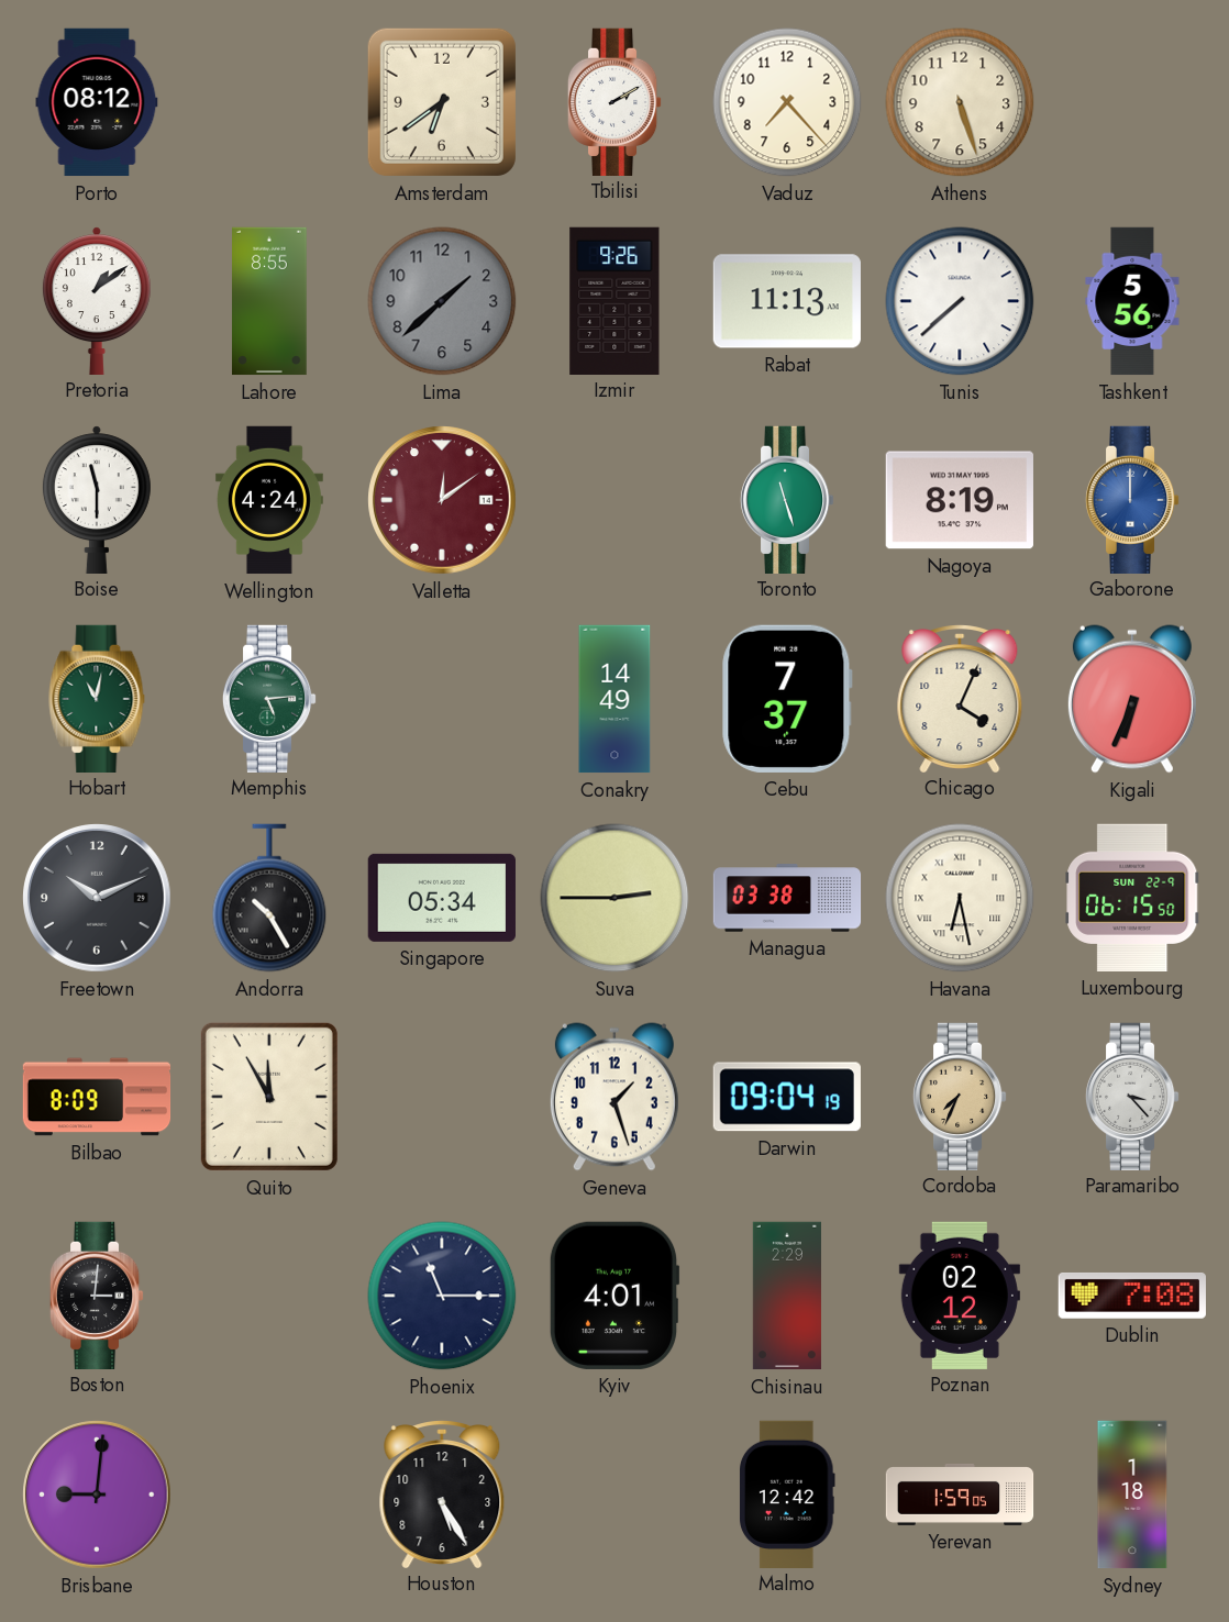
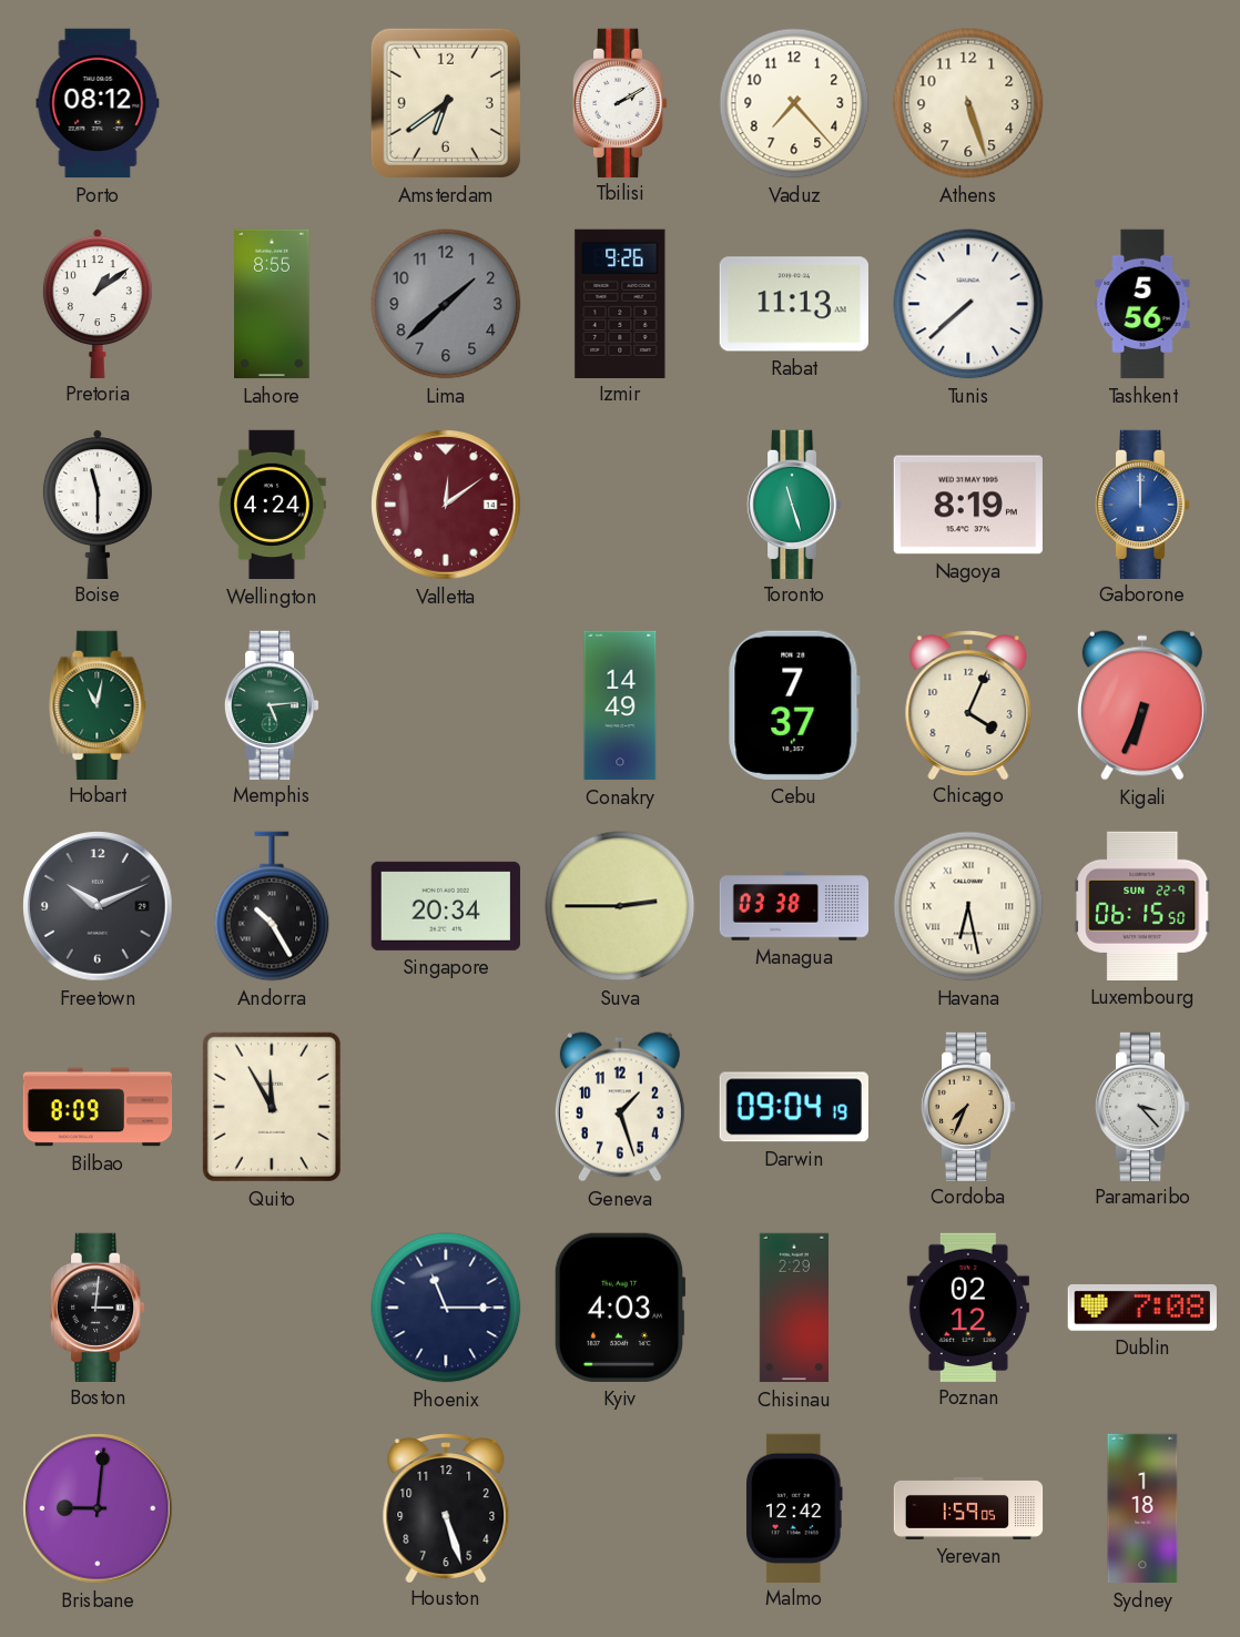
Singapore: 05:34 -> 20:34 (446, 906)
Kyiv: 4:01 -> 4:03 (620, 1308)
Houston: 5:25 -> 5:27 (446, 1508)
